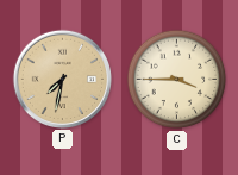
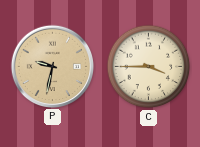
P: 7:32 -> 9:32 (52, 66)
